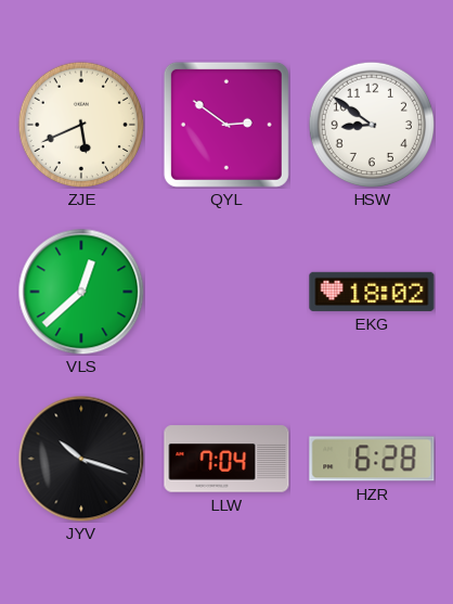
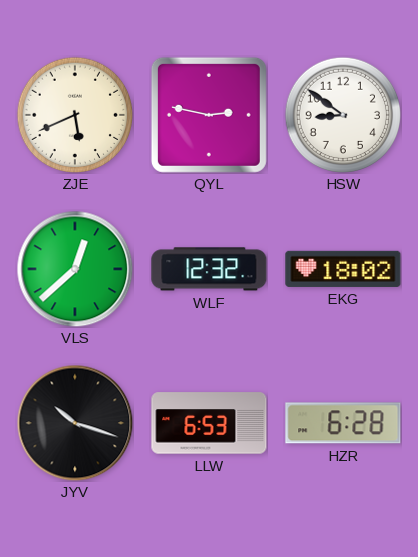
QYL: 2:51 -> 2:47 (209, 115)
WLF: none -> 12:32 (209, 269)
LLW: 7:04 -> 6:53 (209, 423)
